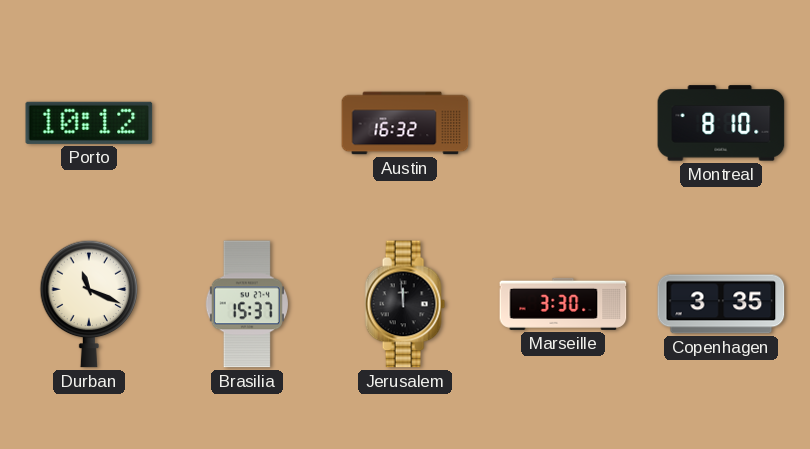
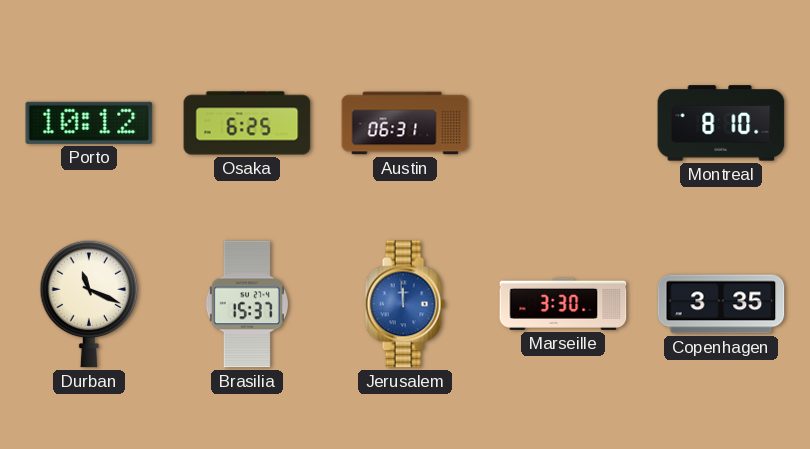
Osaka: none -> 6:25 (247, 123)
Austin: 16:32 -> 06:31 (405, 123)
Jerusalem dial: black -> blue (405, 304)
